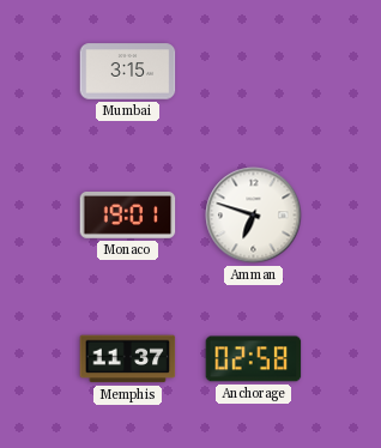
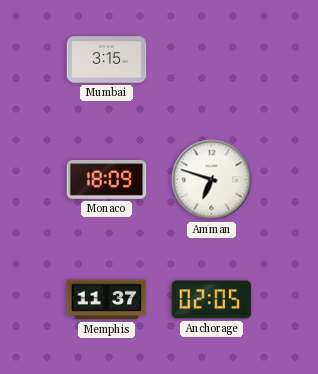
Monaco: 19:01 -> 18:09 (107, 180)
Anchorage: 02:58 -> 02:05 (212, 300)
